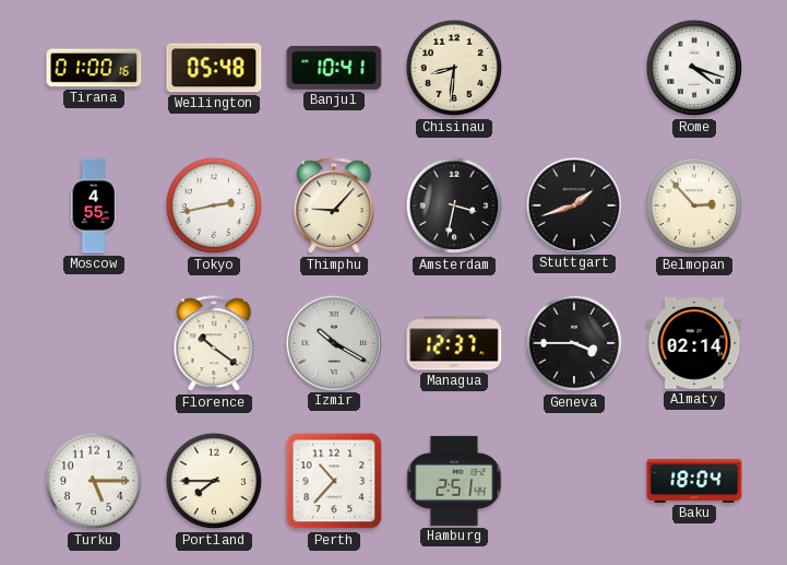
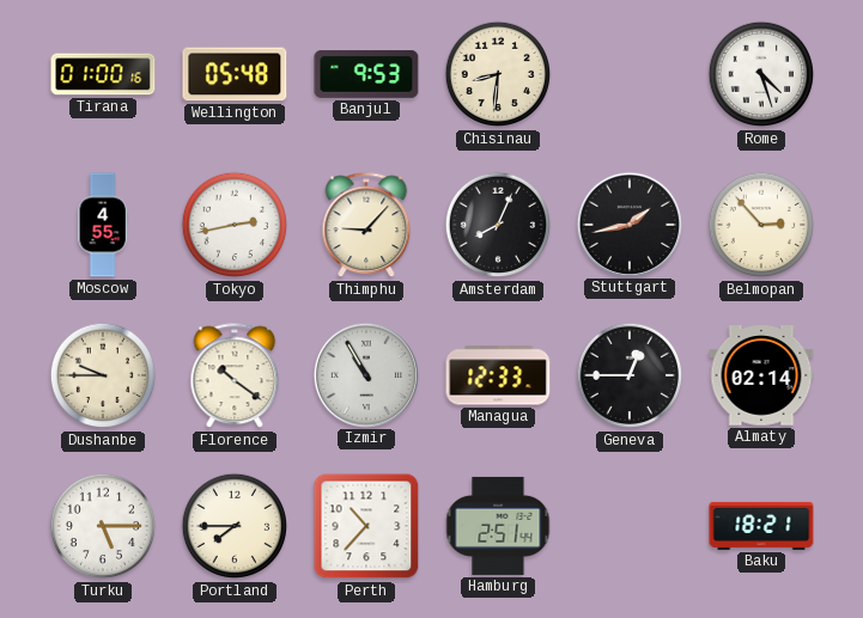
Banjul: 10:41 -> 9:53 (366, 75)
Rome: 4:18 -> 4:27 (761, 74)
Amsterdam: 3:32 -> 8:04 (498, 225)
Stuttgart: 1:42 -> 1:43 (628, 224)
Dushanbe: none -> 9:45 (103, 375)
Izmir: 10:20 -> 10:55 (365, 374)
Managua: 12:37 -> 12:33 (498, 375)
Geneva: 3:45 -> 12:45 (630, 375)
Baku: 18:04 -> 18:21 (761, 526)
